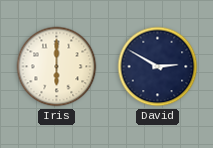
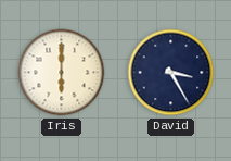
David: 2:50 -> 3:25 (171, 73)
